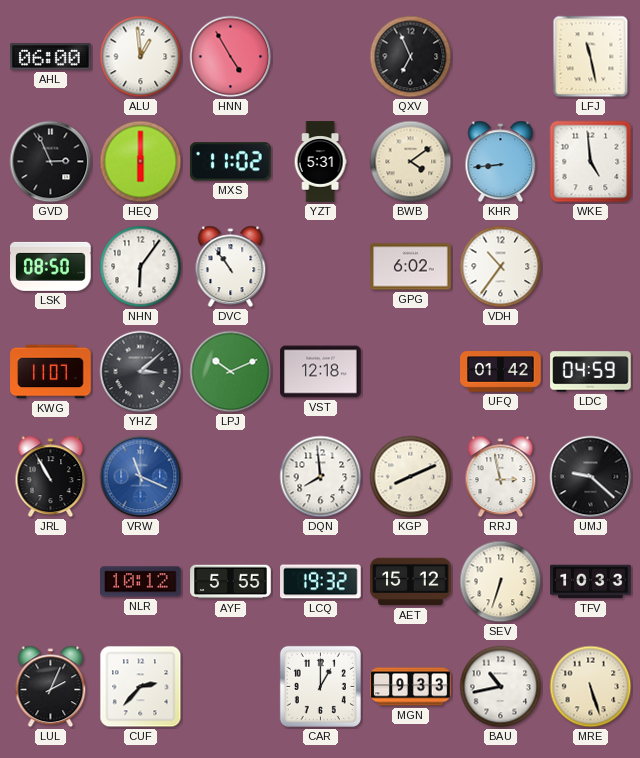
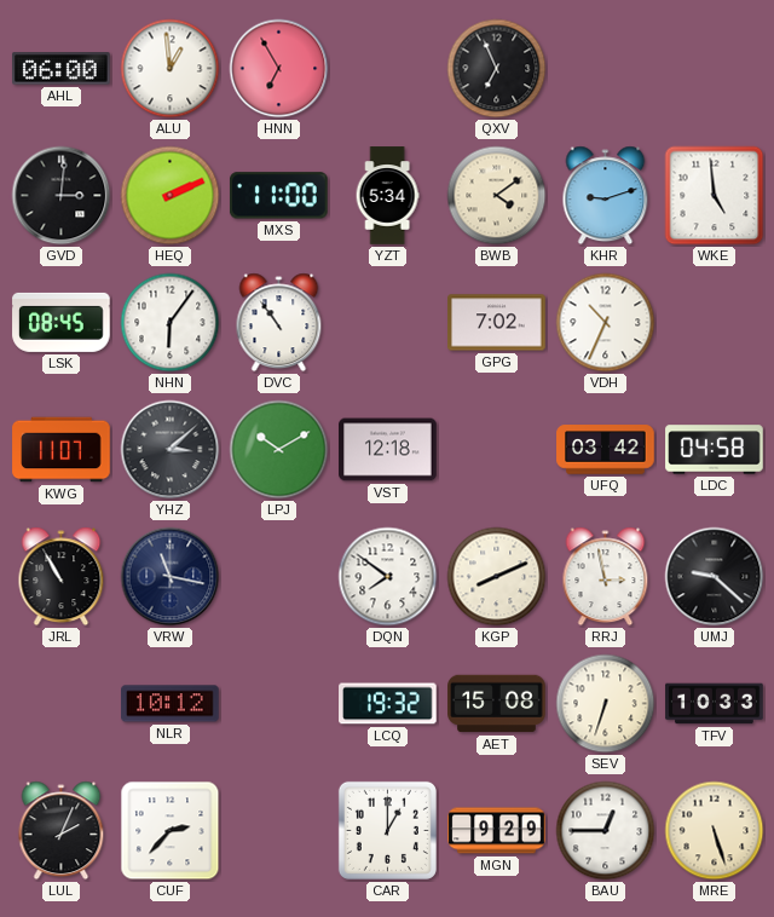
HNN: 4:55 -> 6:55 (279, 69)
LFJ: 11:28 -> none (591, 57)
GVD: 2:56 -> 3:01 (62, 196)
HEQ: 6:00 -> 2:11 (171, 196)
MXS: 11:02 -> 11:00 (279, 196)
YZT: 5:31 -> 5:34 (387, 196)
KHR: 8:44 -> 9:12 (606, 196)
LSK: 08:50 -> 08:45 (62, 322)
GPG: 6:02 -> 7:02 (497, 323)
VDH: 10:36 -> 10:34 (606, 323)
LPJ: 10:11 -> 10:10 (279, 450)
UFQ: 01:42 -> 03:42 (606, 450)
LDC: 04:59 -> 04:58 (715, 450)
VRW: 11:19 -> 11:17 (171, 577)
VRW dial: blue -> navy (171, 577)
DQN: 7:59 -> 7:51 (388, 577)
AYF: 5:55 -> none (231, 582)
AET: 15:12 -> 15:08 (497, 704)
MGN: 9:33 -> 9:29 (497, 831)
BAU: 10:43 -> 12:45 (606, 831)
